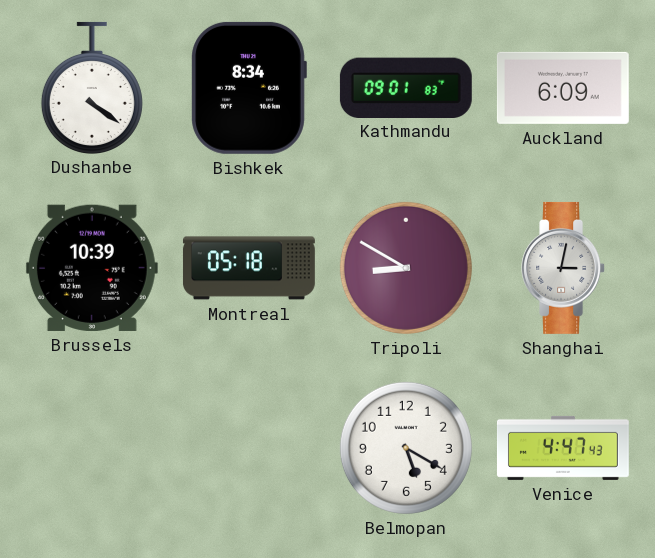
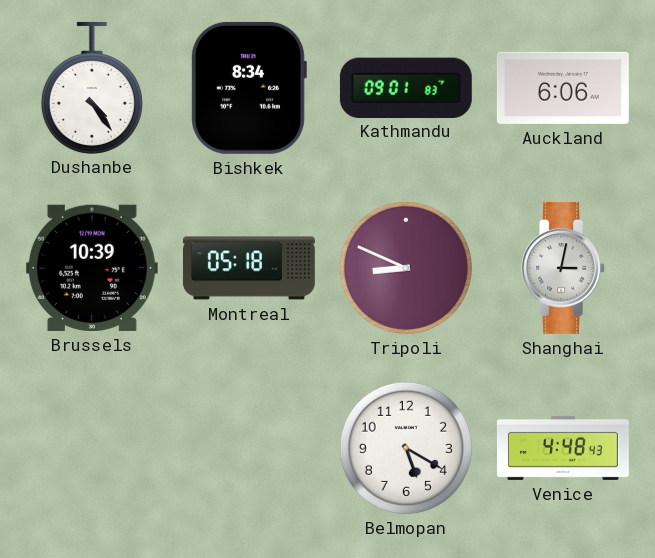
Dushanbe: 4:21 -> 4:24 (92, 87)
Auckland: 6:09 -> 6:06 (563, 88)
Tripoli: 8:50 -> 8:49 (406, 268)
Venice: 4:47 -> 4:48 (563, 448)
